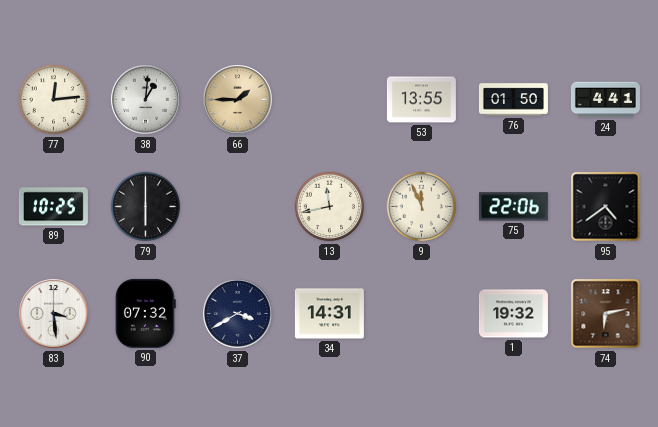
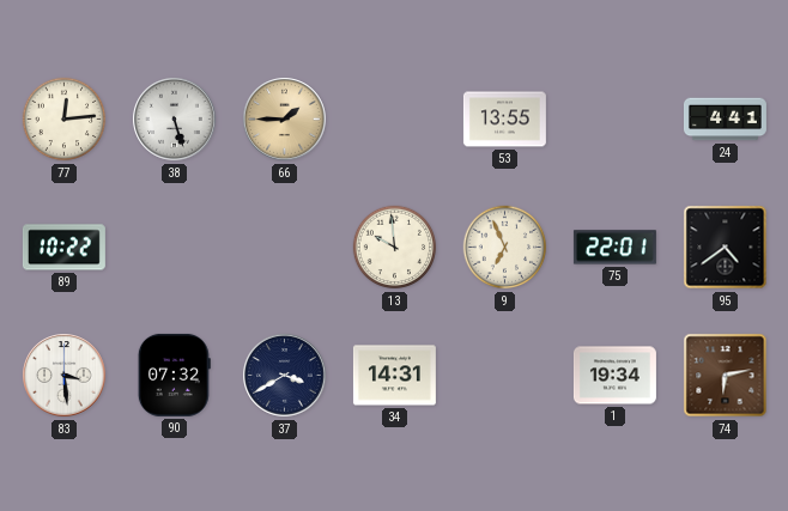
38: 1:01 -> 5:27 (175, 120)
76: 01:50 -> none (513, 100)
89: 10:25 -> 10:22 (63, 248)
79: 6:00 -> none (146, 207)
13: 11:43 -> 9:59 (395, 248)
9: 11:56 -> 6:56 (505, 248)
75: 22:06 -> 22:01 (614, 248)
1: 19:32 -> 19:34 (614, 376)
